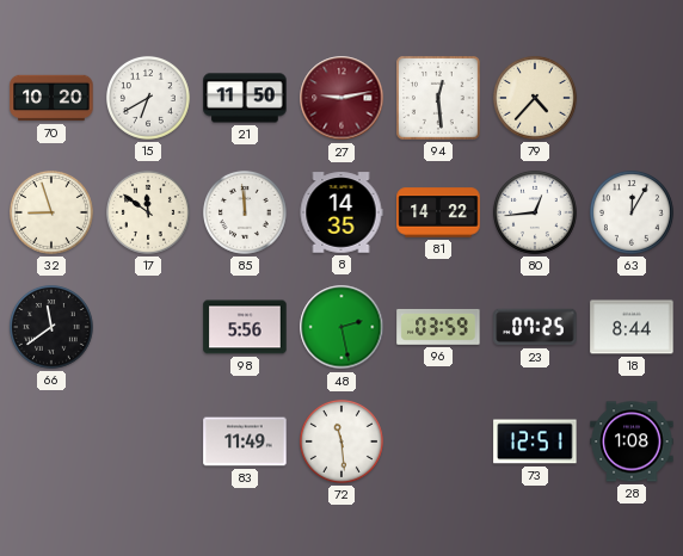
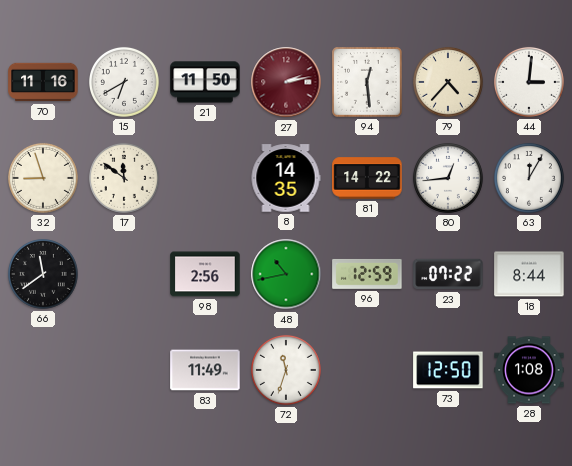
70: 10:20 -> 11:16 (43, 82)
27: 9:13 -> 2:13 (286, 82)
44: none -> 3:01 (529, 82)
85: 11:59 -> none (245, 212)
98: 5:56 -> 2:56 (205, 274)
48: 2:28 -> 10:43 (286, 274)
96: 03:59 -> 12:59 (367, 274)
23: 07:25 -> 07:22 (448, 274)
72: 11:29 -> 11:33 (286, 370)
73: 12:51 -> 12:50 (448, 370)
